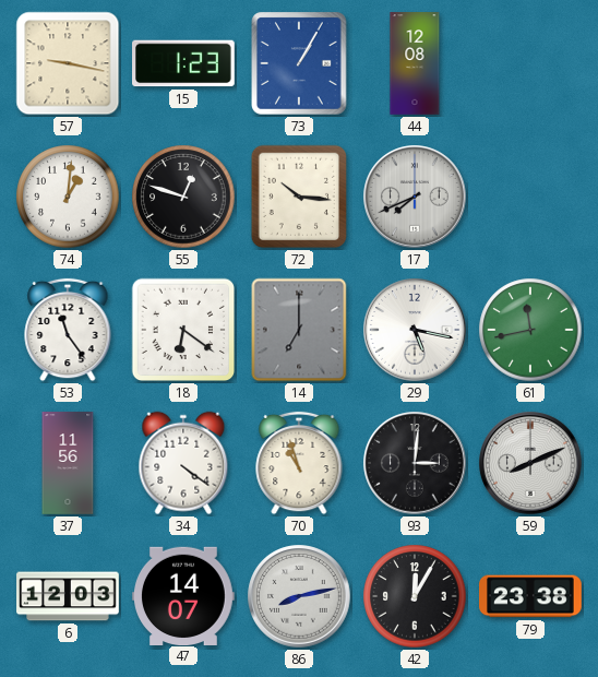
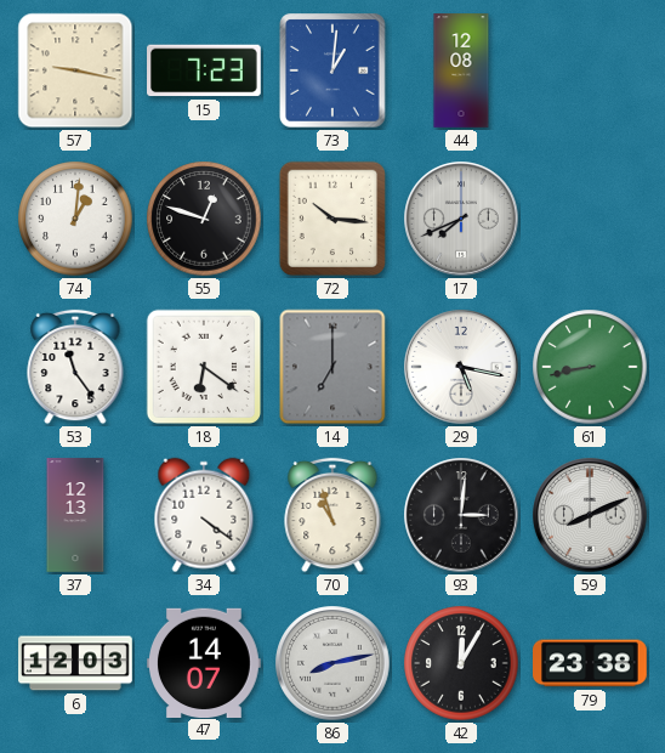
15: 1:23 -> 7:23 (205, 70)
73: 1:05 -> 1:01 (334, 70)
61: 11:43 -> 8:43 (590, 367)
37: 11:56 -> 12:13 (75, 515)
